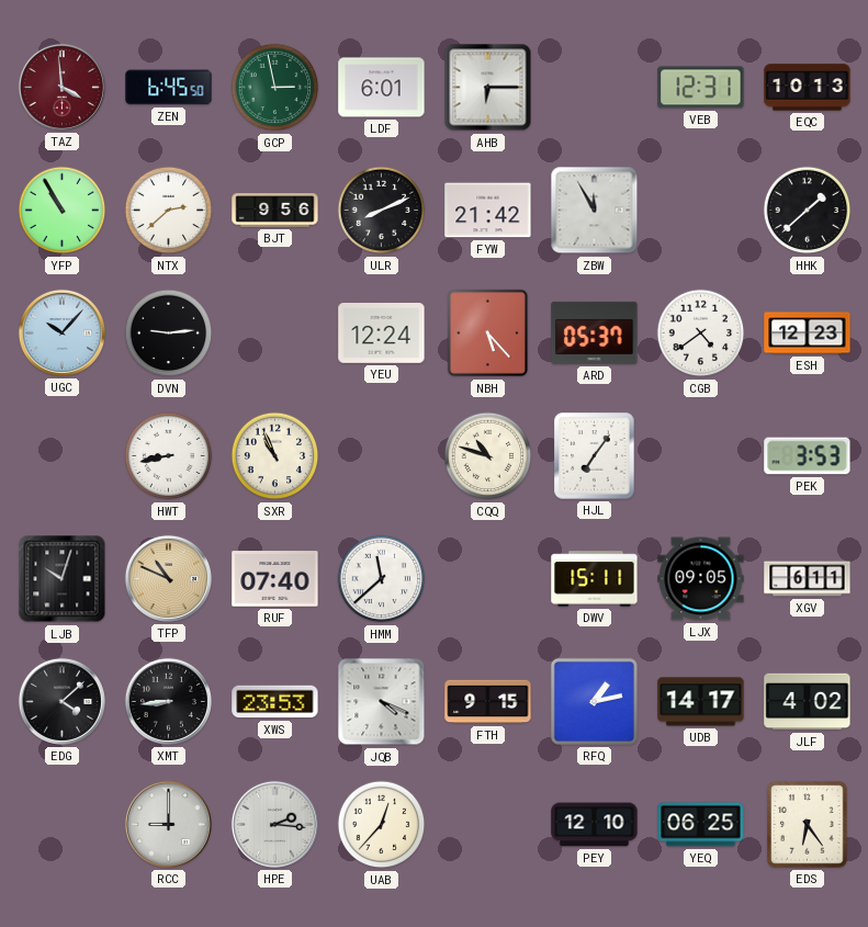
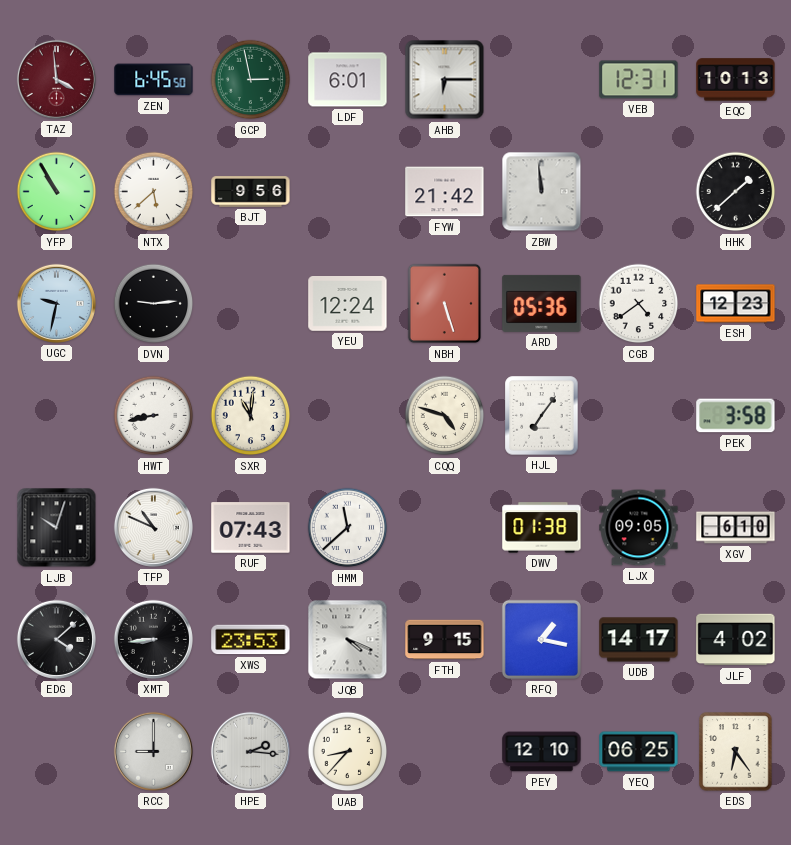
NTX: 2:38 -> 5:38 (154, 192)
ULR: 8:11 -> none (382, 211)
ZBW: 11:55 -> 11:59 (542, 192)
UGC: 10:07 -> 9:32 (56, 303)
NBH: 5:23 -> 5:27 (445, 304)
ARD: 05:37 -> 05:36 (542, 303)
SXR: 10:56 -> 11:01 (251, 416)
CQQ: 10:48 -> 4:48 (445, 416)
PEK: 3:53 -> 3:58 (736, 416)
TFP dial: champagne -> white (153, 527)
RUF: 07:40 -> 07:43 (251, 528)
DWV: 15:11 -> 01:38 (542, 528)
XGV: 6:11 -> 6:10 (736, 528)
RFQ: 1:13 -> 1:17 (541, 639)
UAB: 12:37 -> 8:37 (348, 752)
